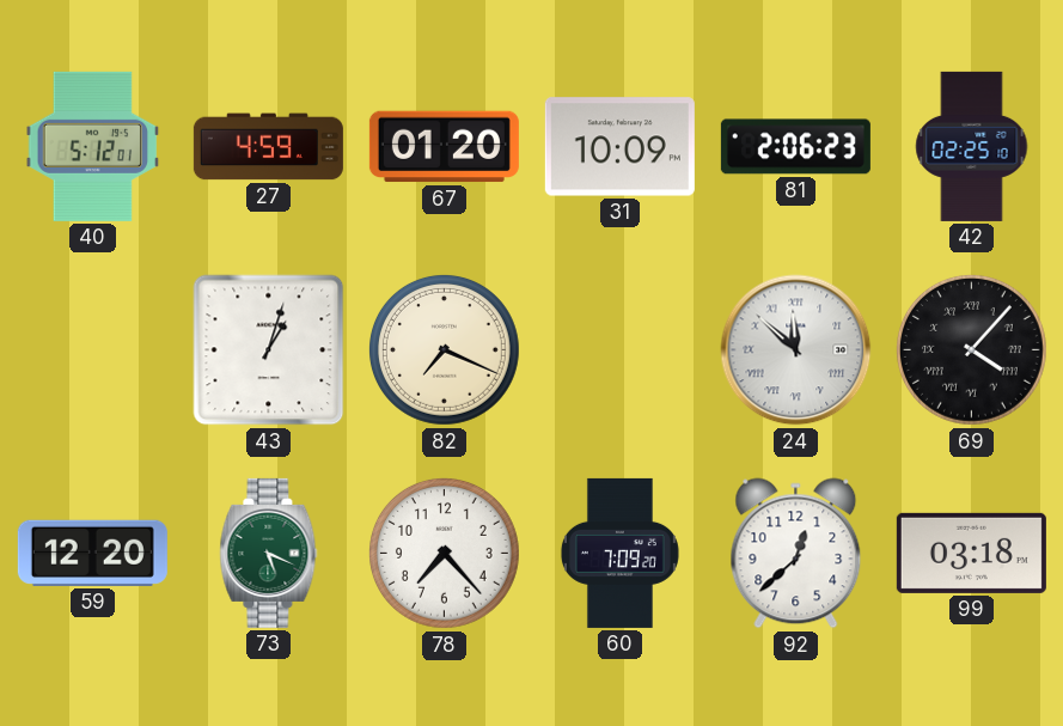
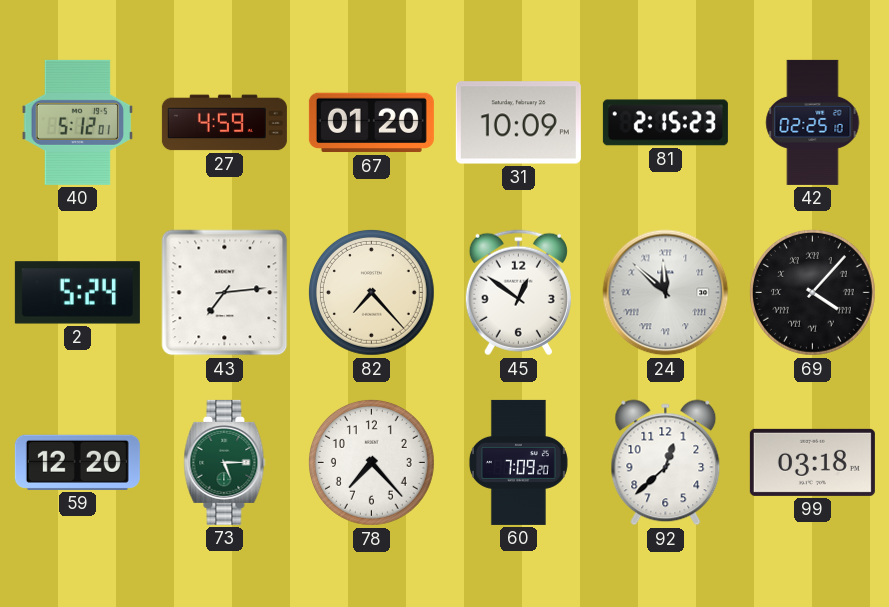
81: 2:06 -> 2:15 (665, 123)
2: none -> 5:24 (77, 293)
43: 1:03 -> 7:14 (225, 293)
82: 7:19 -> 7:23 (371, 292)
45: none -> 12:51 (518, 293)
73: 5:19 -> 5:15 (225, 462)
